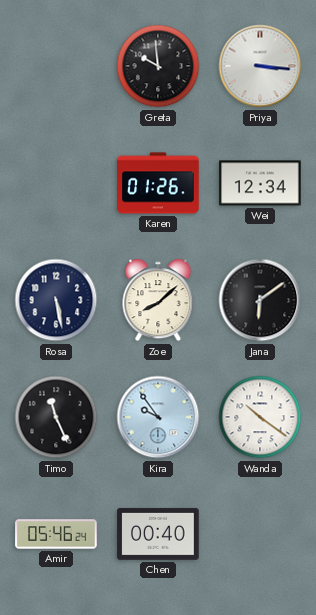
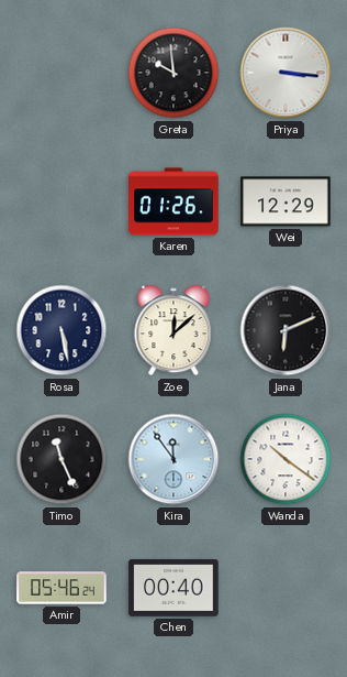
Wei: 12:34 -> 12:29 (286, 201)
Zoe: 8:08 -> 12:08 (173, 330)
Jana: 6:09 -> 6:11 (286, 330)
Kira: 9:54 -> 11:54 (173, 459)
